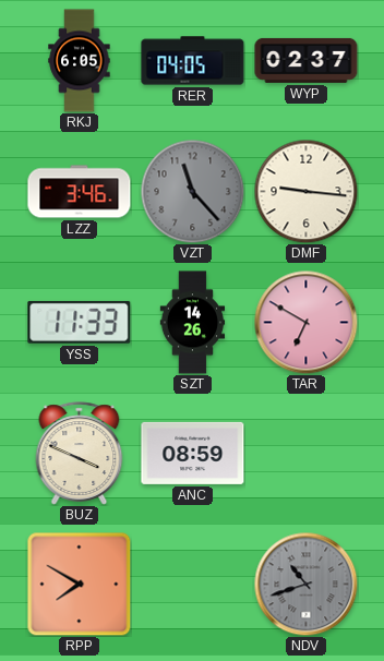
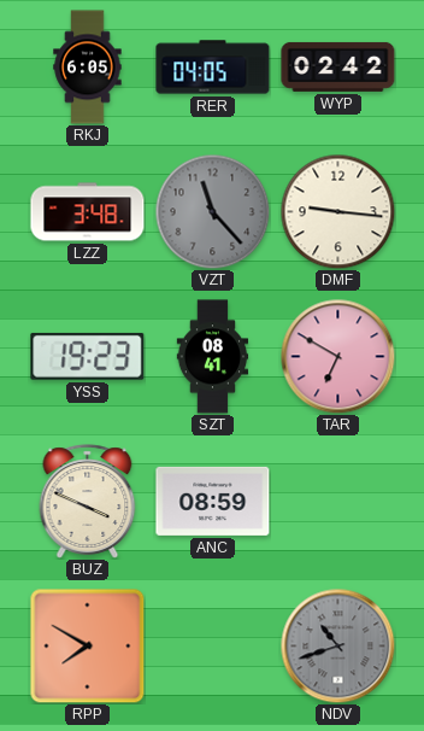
WYP: 02:37 -> 02:42 (338, 66)
LZZ: 3:46 -> 3:48 (88, 212)
YSS: 11:33 -> 19:23 (88, 356)
SZT: 14:26 -> 08:41 (213, 357)
